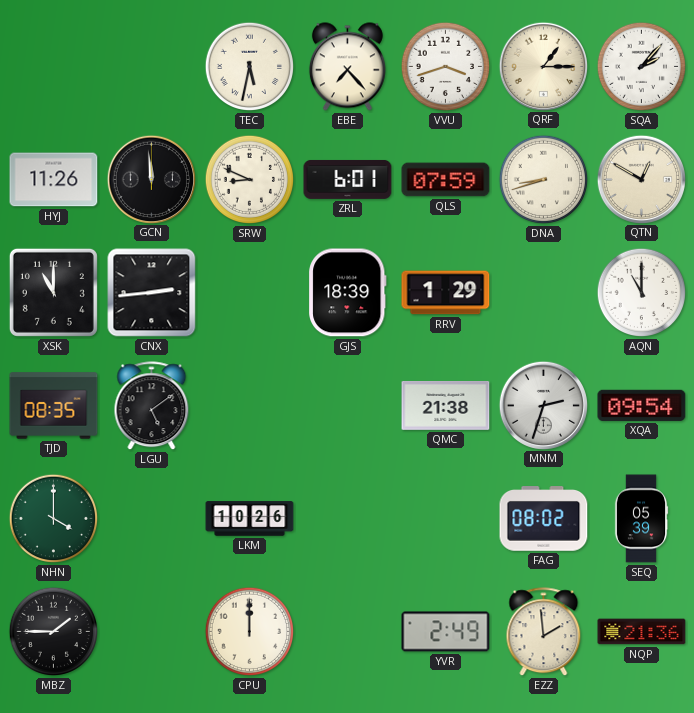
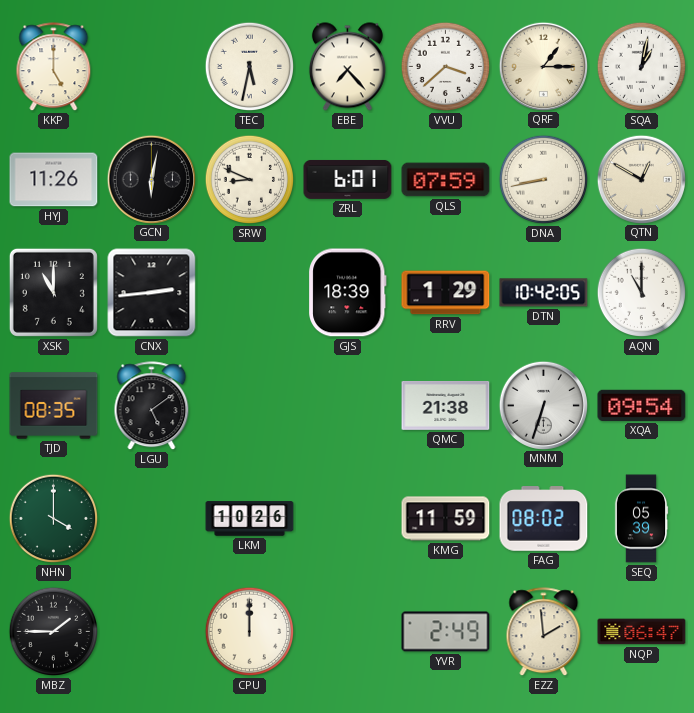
KKP: none -> 5:00 (54, 67)
VVU: 3:42 -> 3:38 (446, 67)
SQA: 2:07 -> 1:02 (642, 67)
GCN: 11:59 -> 6:02 (151, 179)
DNA: 8:42 -> 8:43 (544, 180)
DTN: none -> 10:42 (544, 293)
MNM: 2:33 -> 6:33 (543, 405)
KMG: none -> 11:59 (446, 519)
NQP: 21:36 -> 06:47 (642, 632)
